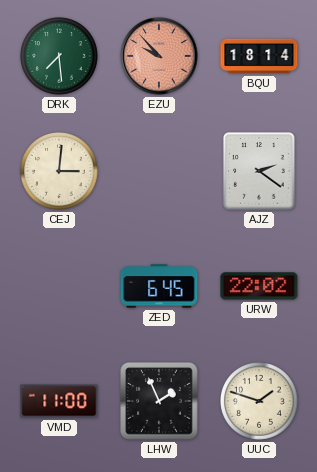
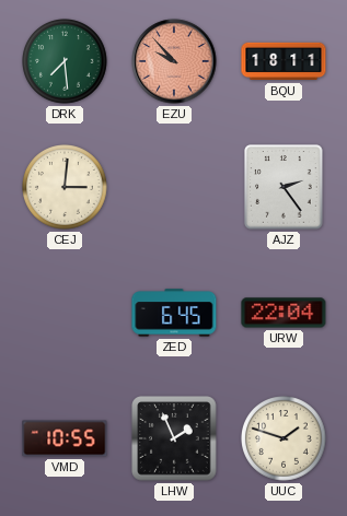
BQU: 18:14 -> 18:11 (284, 61)
AJZ: 2:21 -> 2:24 (284, 187)
URW: 22:02 -> 22:04 (284, 313)
VMD: 11:00 -> 10:55 (65, 438)
